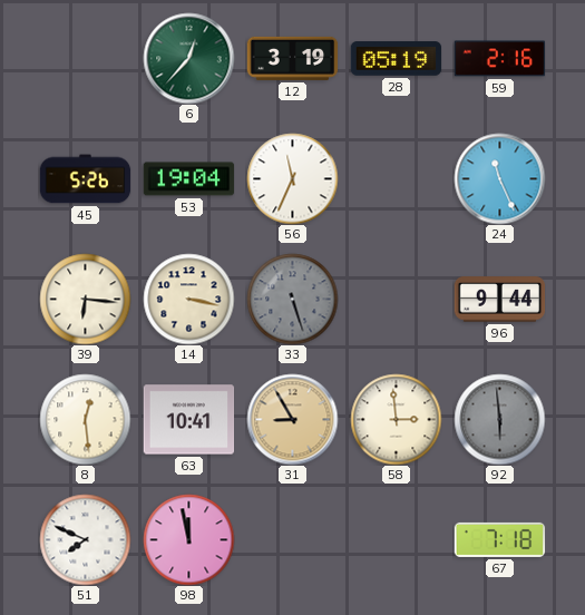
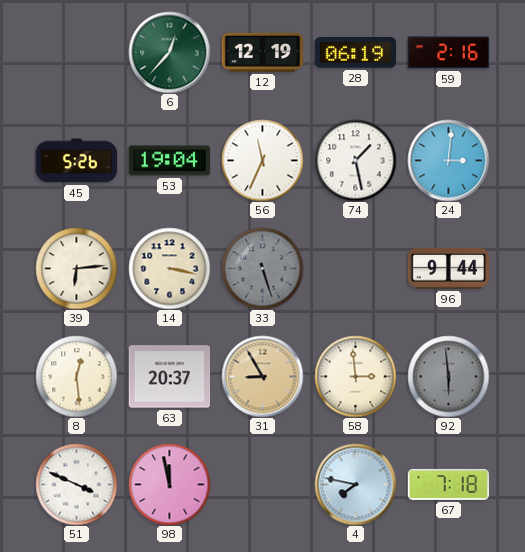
12: 3:19 -> 12:19 (262, 52)
28: 05:19 -> 06:19 (355, 53)
74: none -> 1:28 (355, 160)
24: 11:26 -> 3:01 (448, 160)
39: 6:16 -> 6:14 (76, 268)
63: 10:41 -> 20:37 (169, 377)
51: 7:49 -> 3:49 (76, 484)
4: none -> 7:47 (355, 484)
